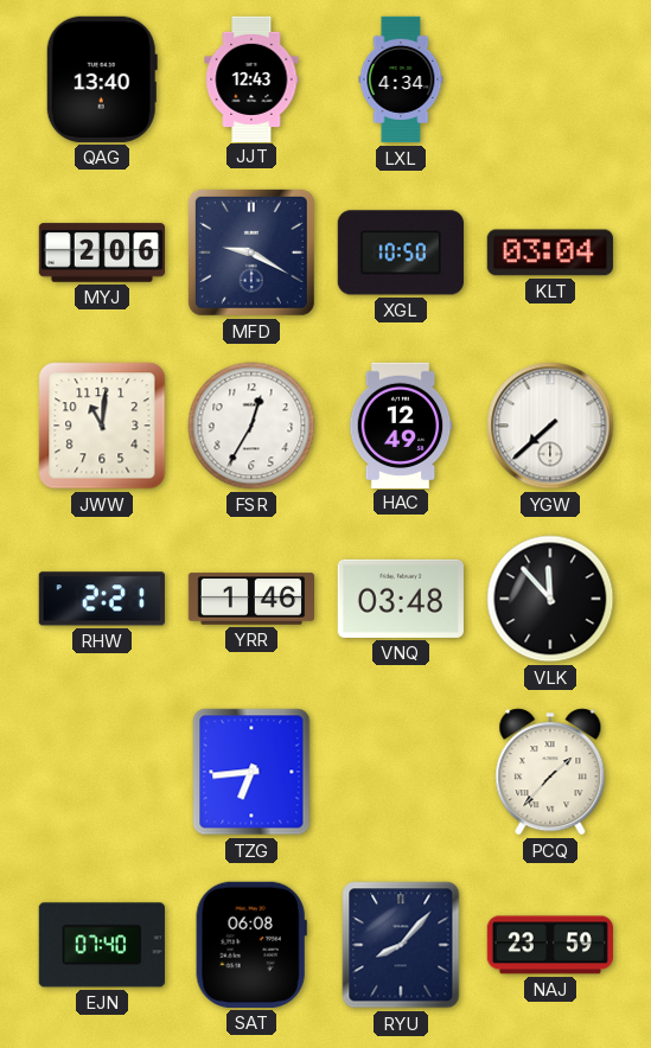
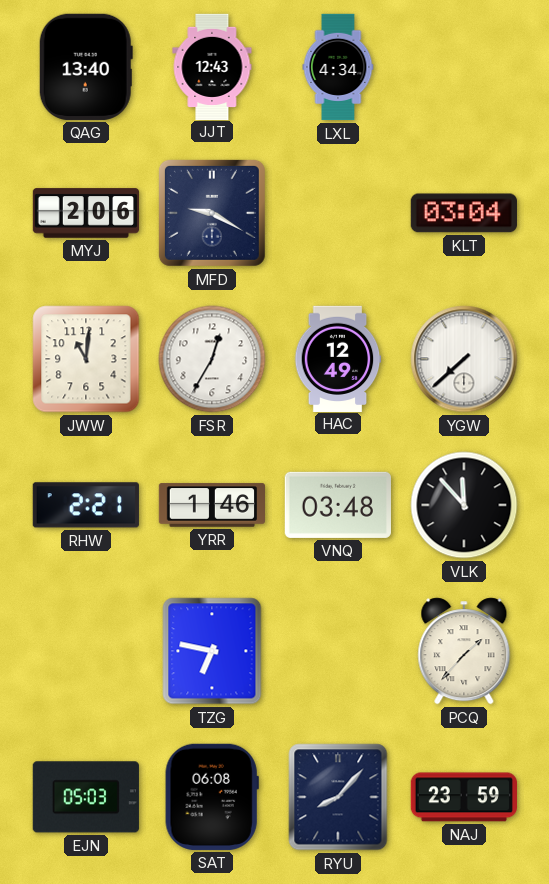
XGL: 10:50 -> none (401, 253)
TZG: 6:44 -> 6:47 (212, 651)
EJN: 07:40 -> 05:03 (86, 797)
